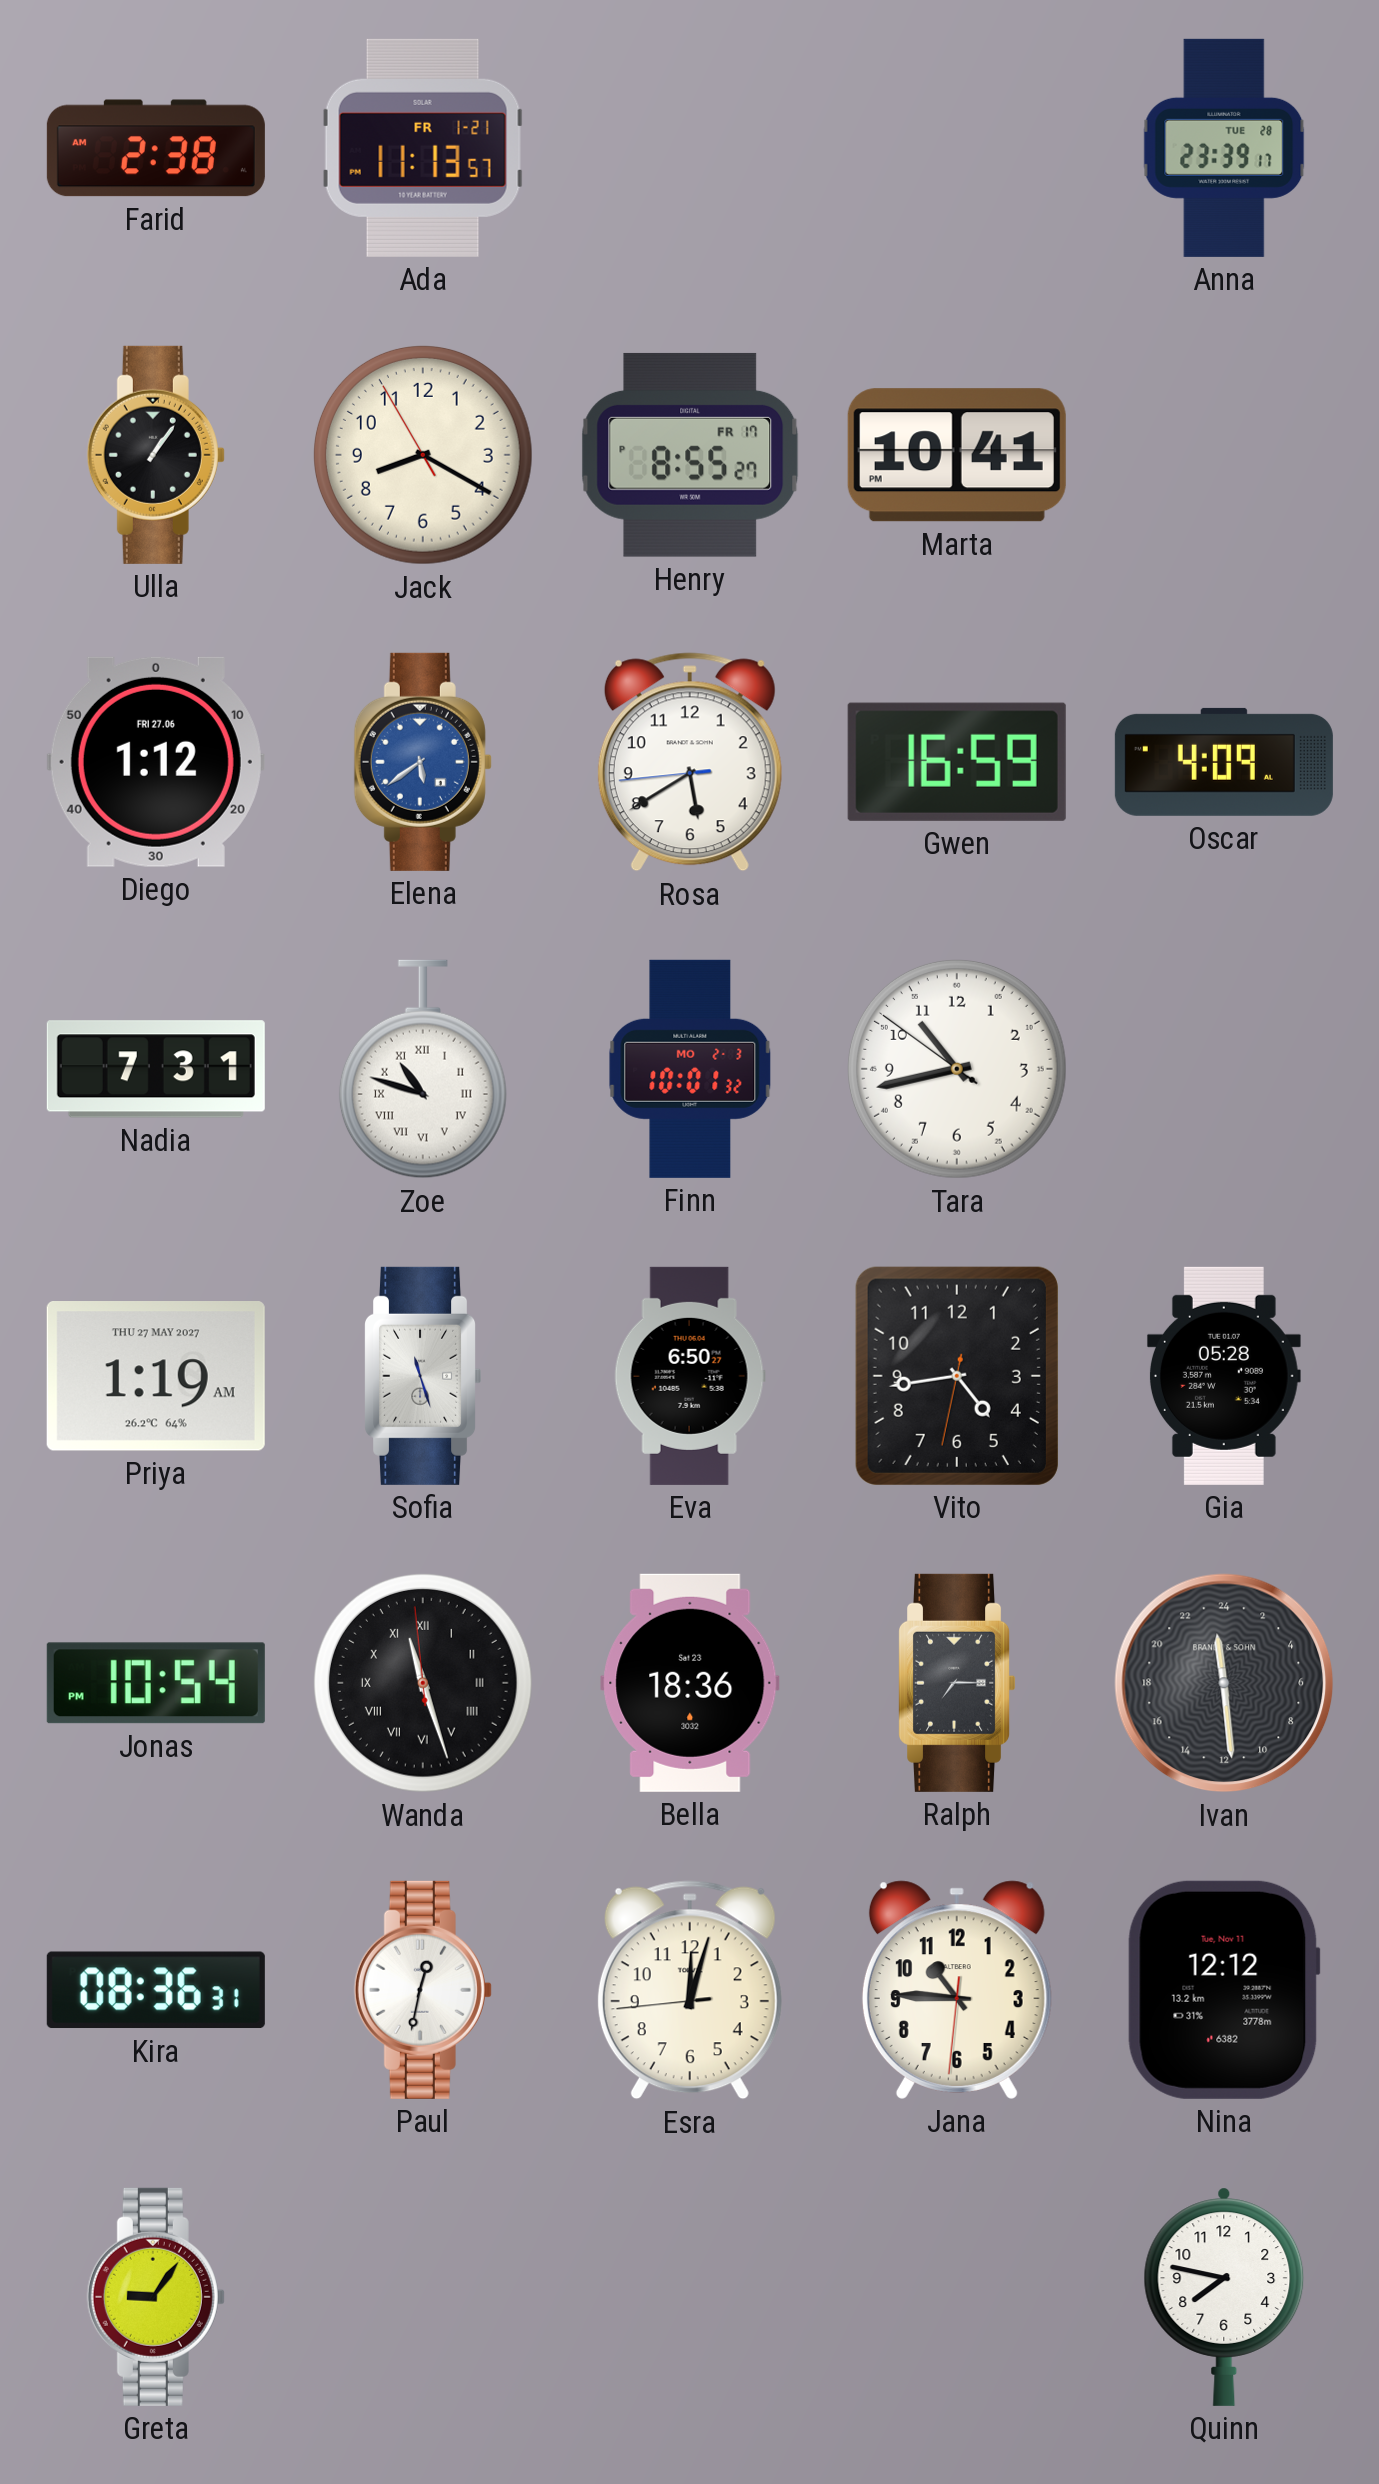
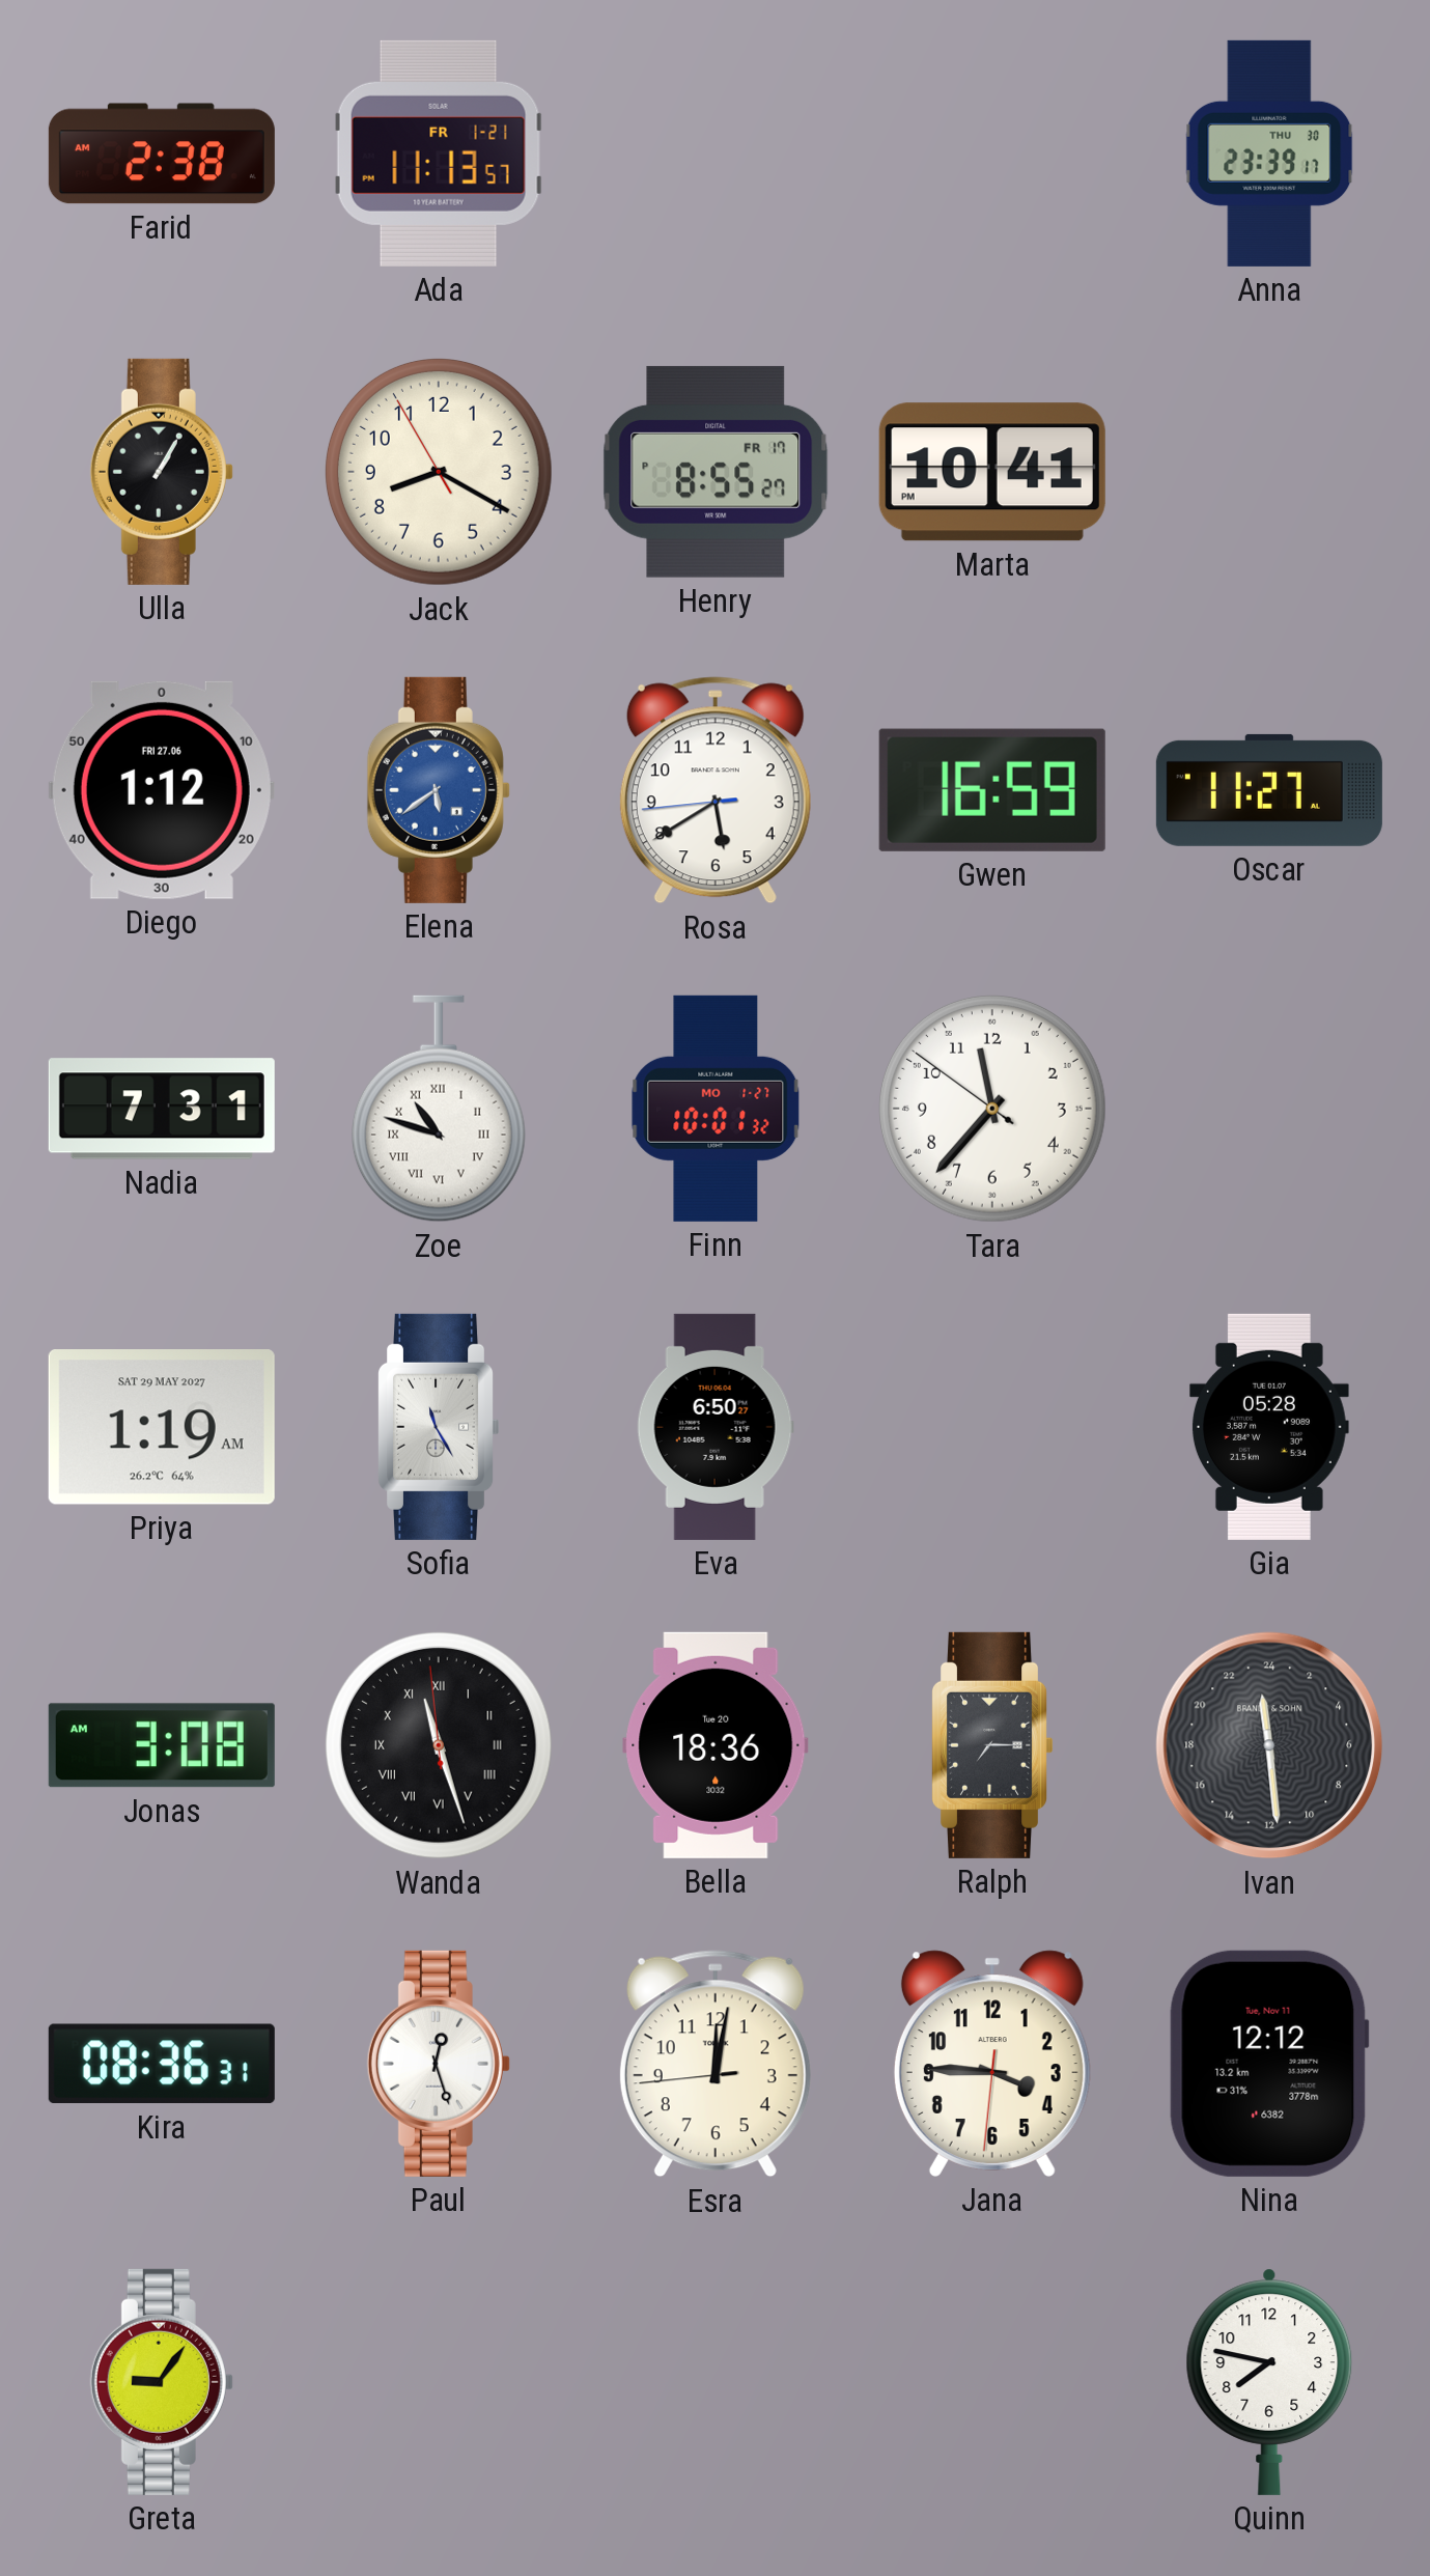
Anna date: TUE 28 -> THU 30 (1269, 153)
Ulla: 1:06 -> 1:05 (162, 472)
Oscar: 4:09 -> 11:27 (1269, 790)
Finn date: MO 2-3 -> MO 1-27 (716, 1109)
Tara: 10:42 -> 11:36 (992, 1109)
Priya date: THU 27 MAY 2027 -> SAT 29 MAY 2027 (162, 1428)
Sofia: 11:27 -> 11:25 (440, 1427)
Vito: 4:43 -> none (957, 1376)
Jonas: 10:54 -> 3:08 (162, 1745)
Bella date: Sat 23 -> Tue 20 (716, 1745)
Paul: 12:32 -> 12:27 (439, 2064)
Esra: 12:02 -> 12:01 (716, 2064)
Jana: 10:45 -> 3:45 (992, 2064)
